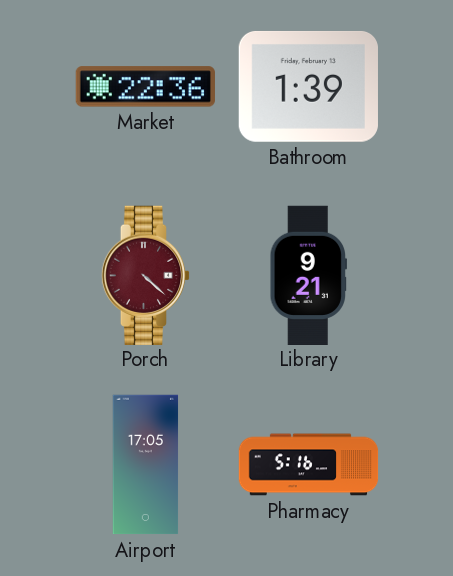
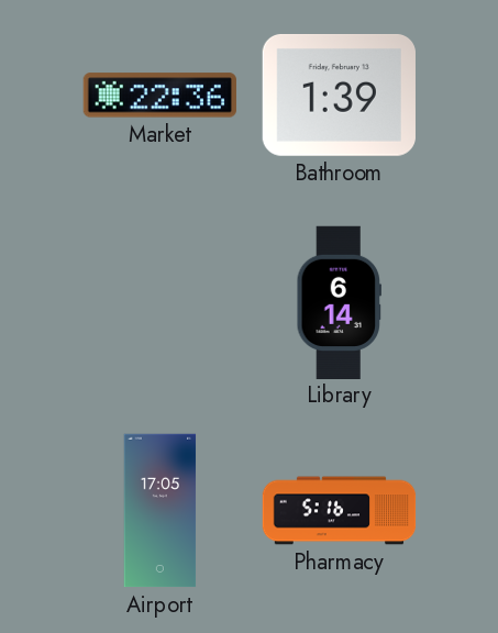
Porch: 4:22 -> none (146, 275)
Library: 9:21 -> 6:14 (340, 302)
